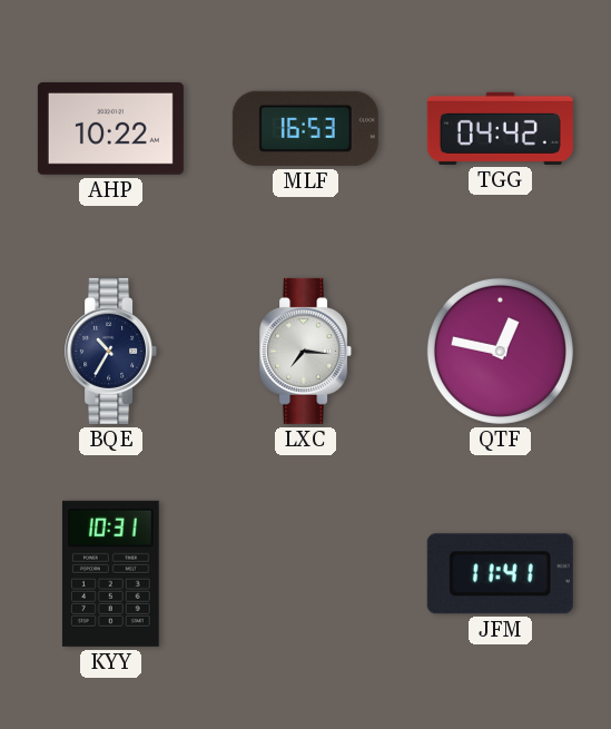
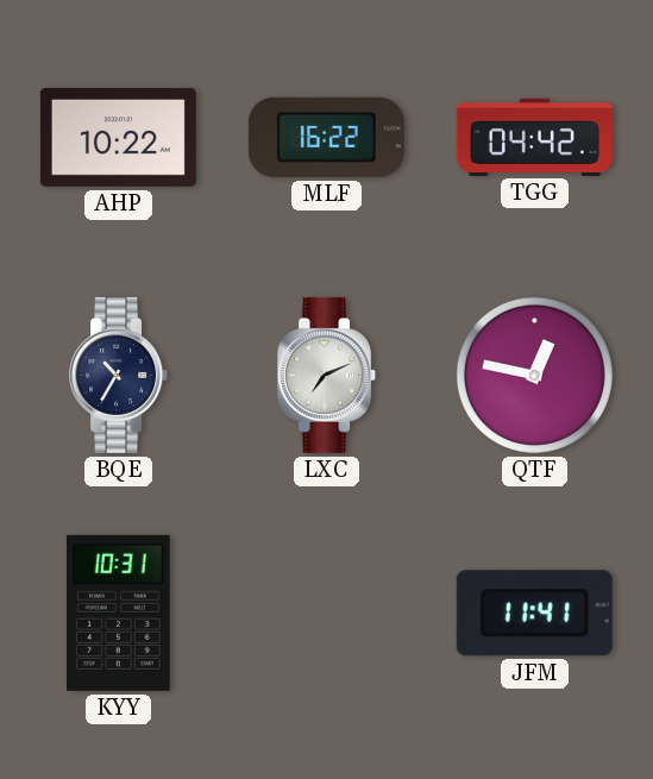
MLF: 16:53 -> 16:22 (326, 137)
LXC: 7:16 -> 7:11 (327, 375)
